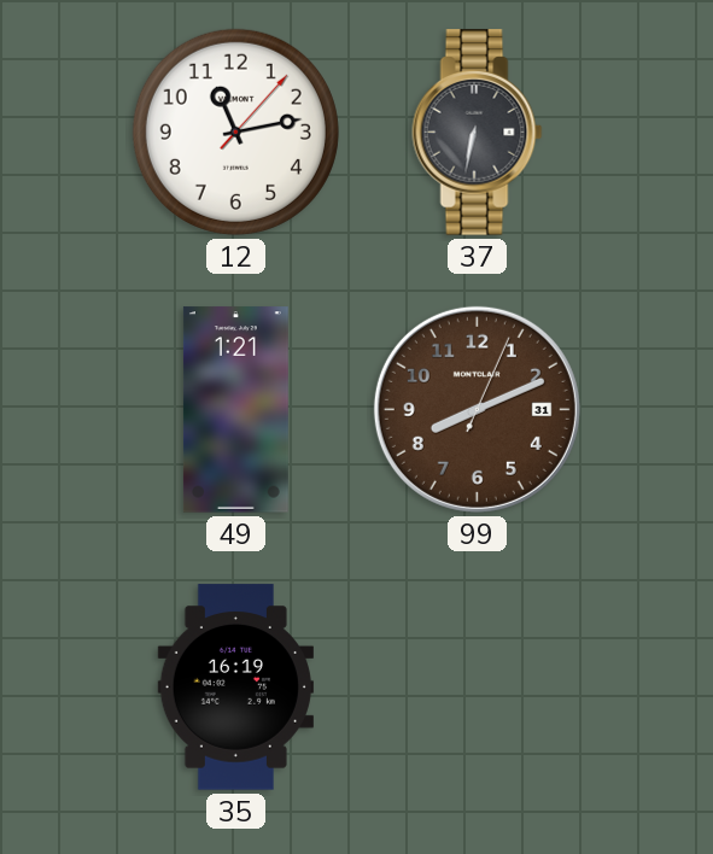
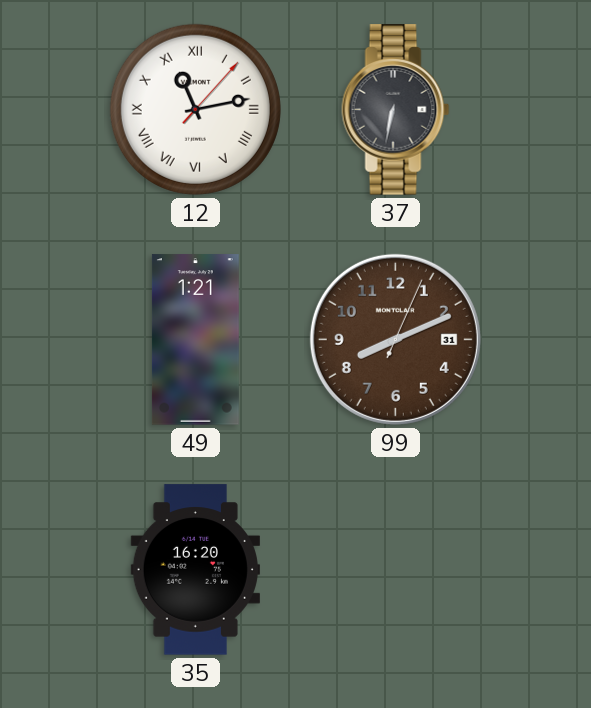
12 numerals: Arabic -> Roman (195, 109)
35: 16:19 -> 16:20 (195, 570)
